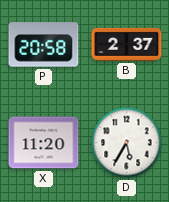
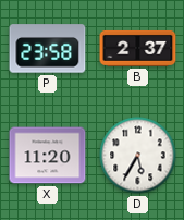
P: 20:58 -> 23:58 (48, 49)
